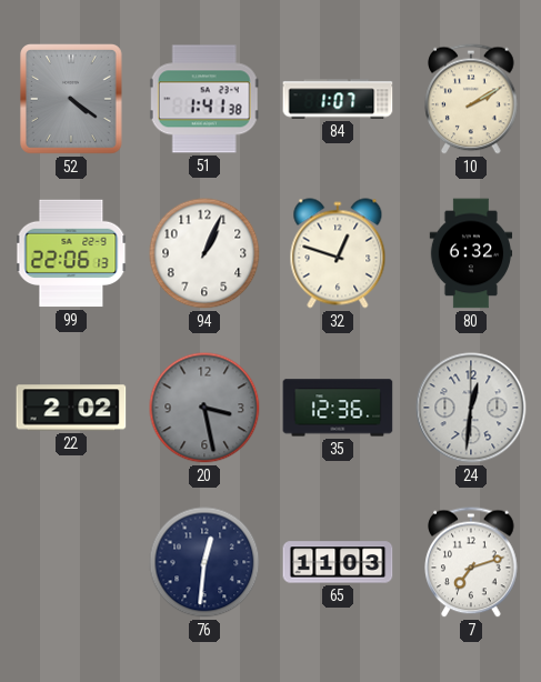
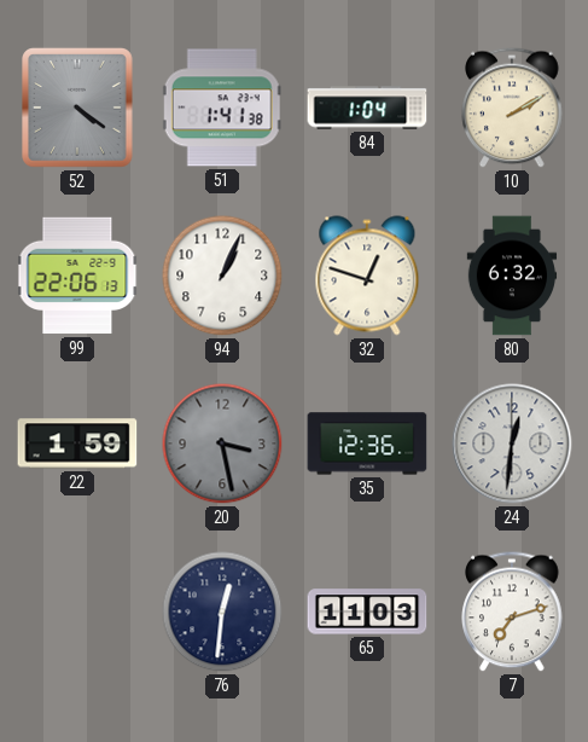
84: 1:07 -> 1:04 (367, 108)
22: 2:02 -> 1:59 (77, 444)
